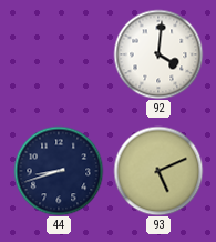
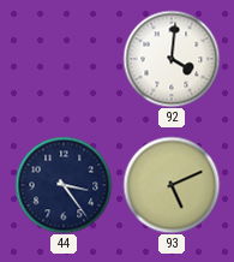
44: 8:42 -> 3:24 (64, 185)
